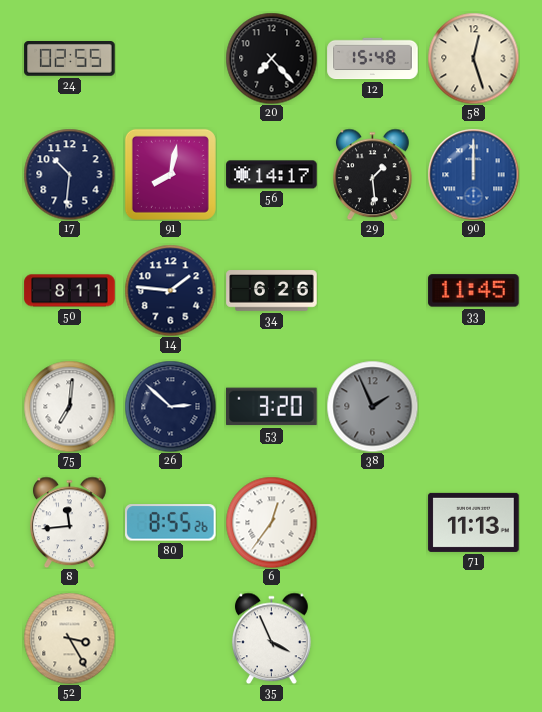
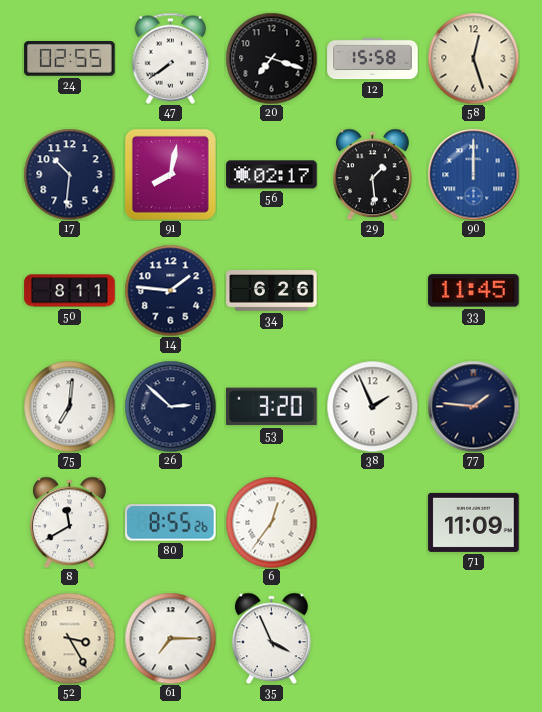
47: none -> 7:39 (171, 58)
20: 7:23 -> 7:18 (271, 58)
12: 15:48 -> 15:58 (373, 59)
56: 14:17 -> 02:17 (272, 175)
38 dial: grey -> white (372, 406)
77: none -> 1:46 (473, 406)
8: 11:44 -> 11:40 (70, 522)
71: 11:13 -> 11:09 (474, 522)
61: none -> 7:15 (170, 638)
